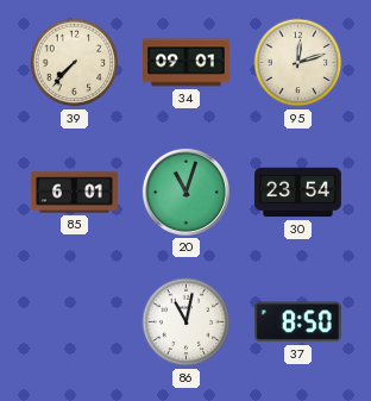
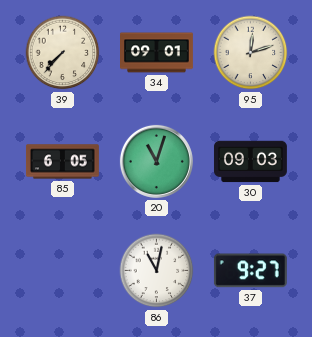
85: 6:01 -> 6:05 (62, 162)
30: 23:54 -> 09:03 (250, 162)
37: 8:50 -> 9:27 (250, 271)
